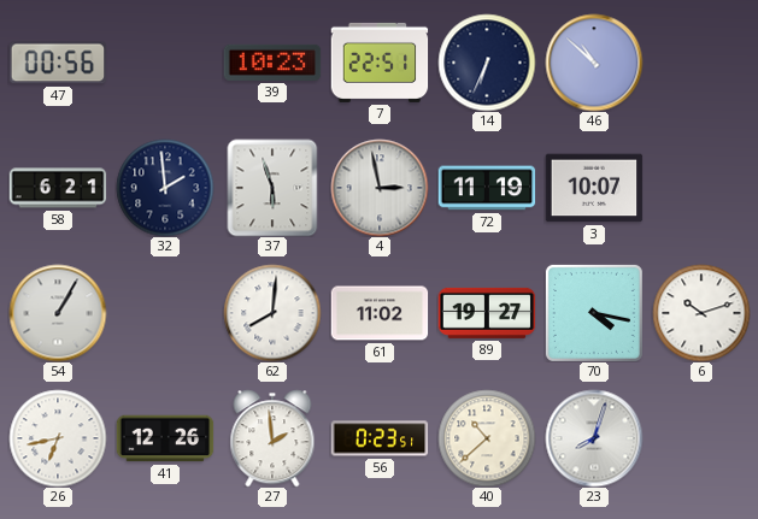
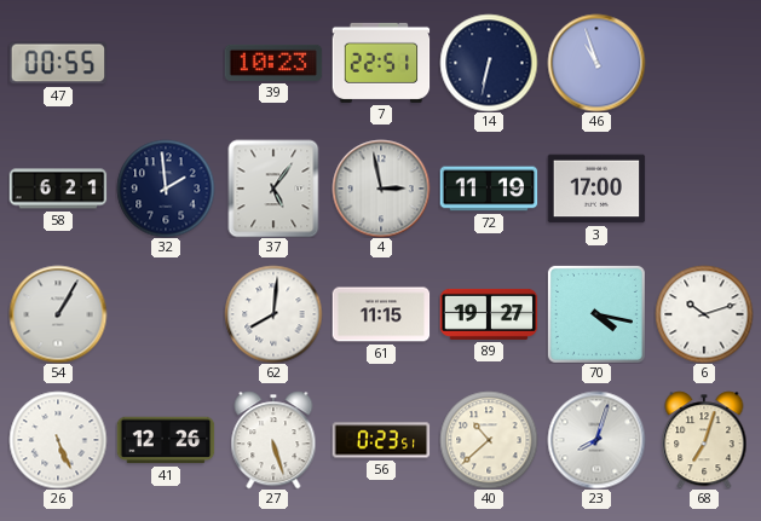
47: 00:56 -> 00:55 (58, 63)
14: 6:34 -> 6:32 (489, 63)
46: 10:52 -> 10:57 (596, 63)
37: 5:57 -> 5:06 (273, 189)
3: 10:07 -> 17:00 (596, 189)
61: 11:02 -> 11:15 (381, 314)
26: 6:43 -> 5:26 (58, 440)
27: 1:59 -> 5:27 (273, 440)
68: none -> 7:03 (704, 440)
